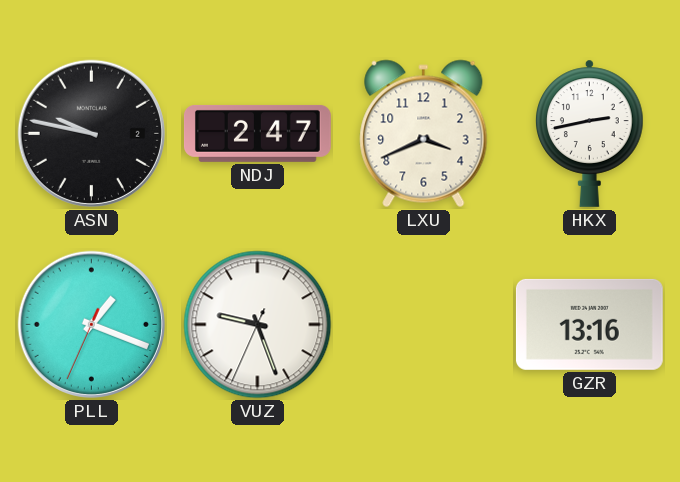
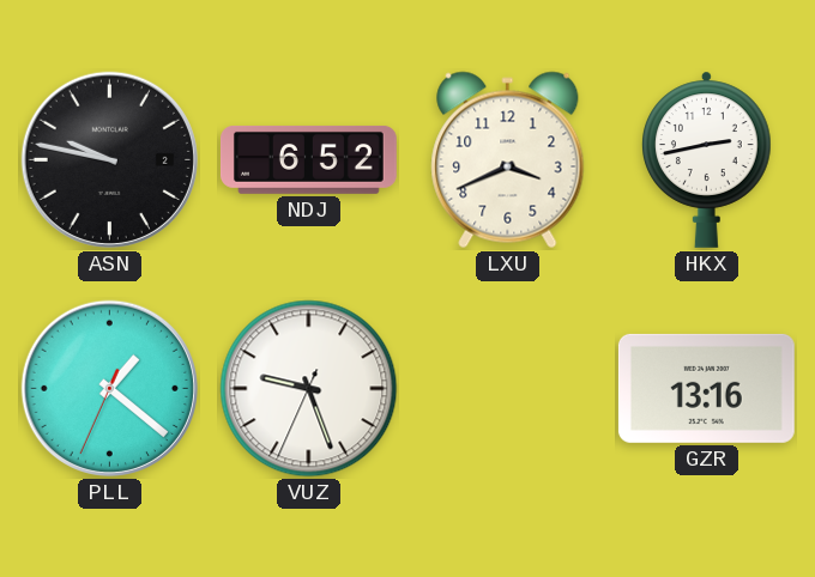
NDJ: 2:47 -> 6:52 (308, 159)
PLL: 1:18 -> 1:21 (109, 388)
